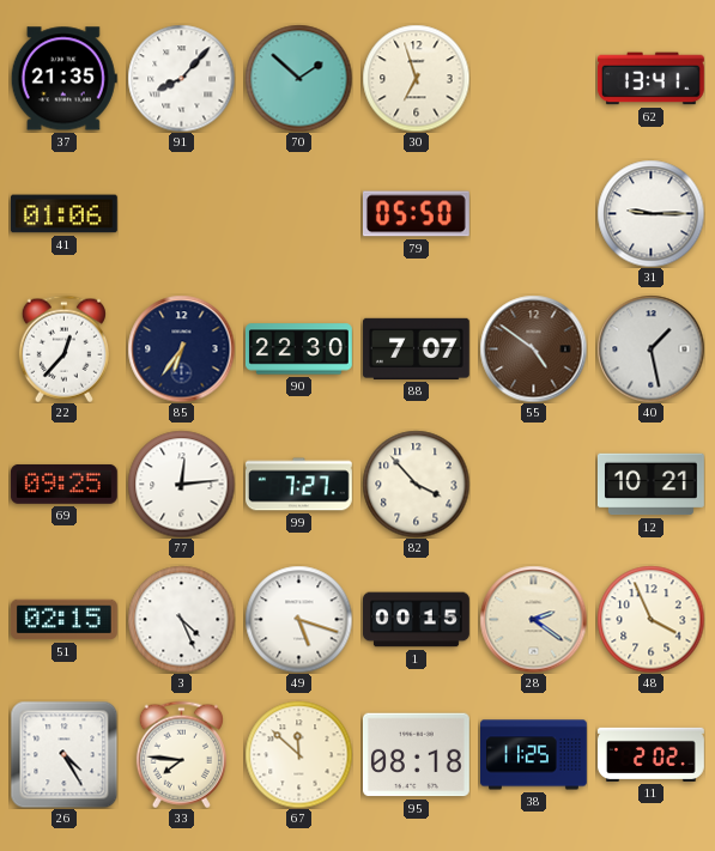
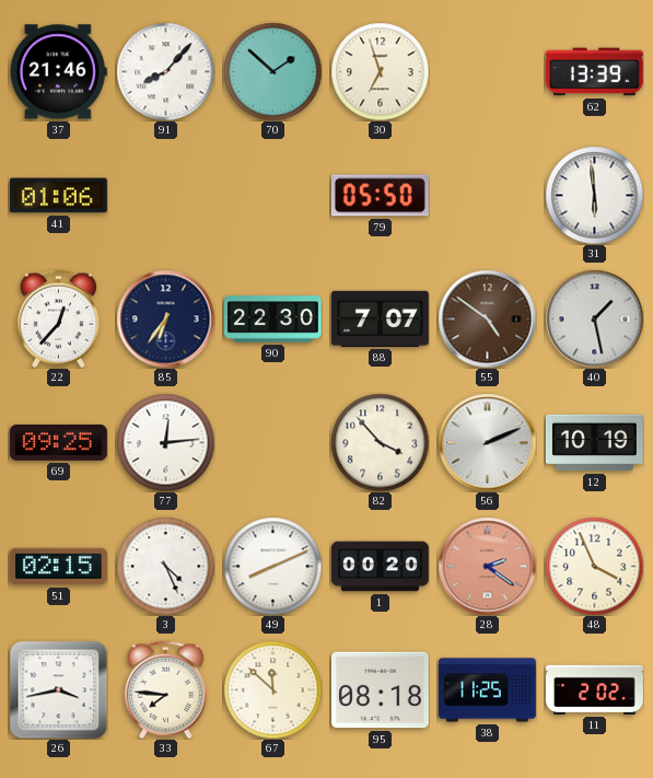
37: 21:35 -> 21:46 (58, 72)
62: 13:41 -> 13:39 (594, 72)
31: 9:15 -> 5:59 (594, 195)
99: 7:27 -> none (298, 485)
56: none -> 2:11 (487, 442)
12: 10:21 -> 10:19 (595, 443)
49: 5:18 -> 8:11 (272, 566)
1: 00:15 -> 00:20 (381, 567)
28 dial: cream -> salmon (487, 566)
26: 4:25 -> 3:43 (58, 689)
